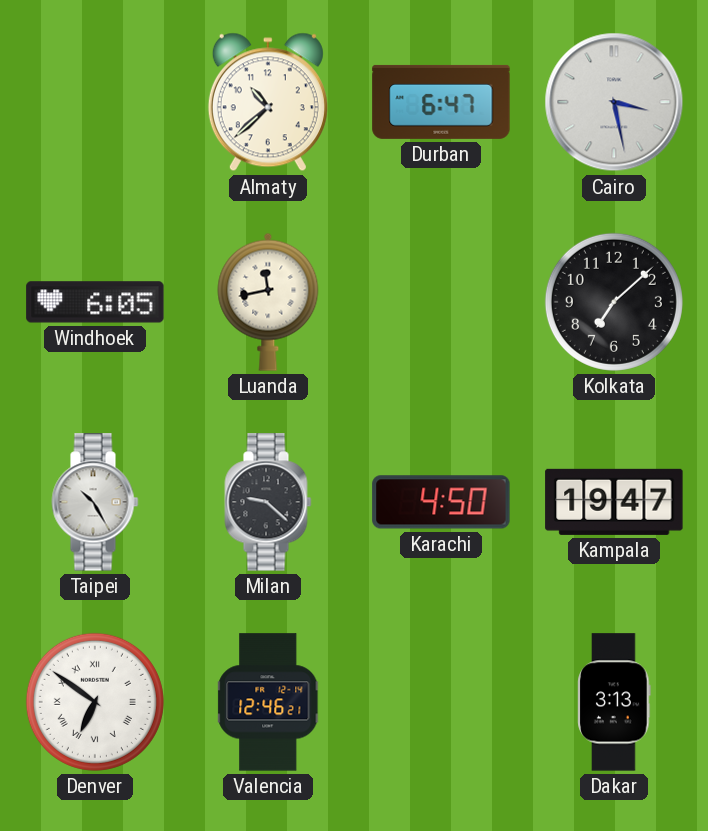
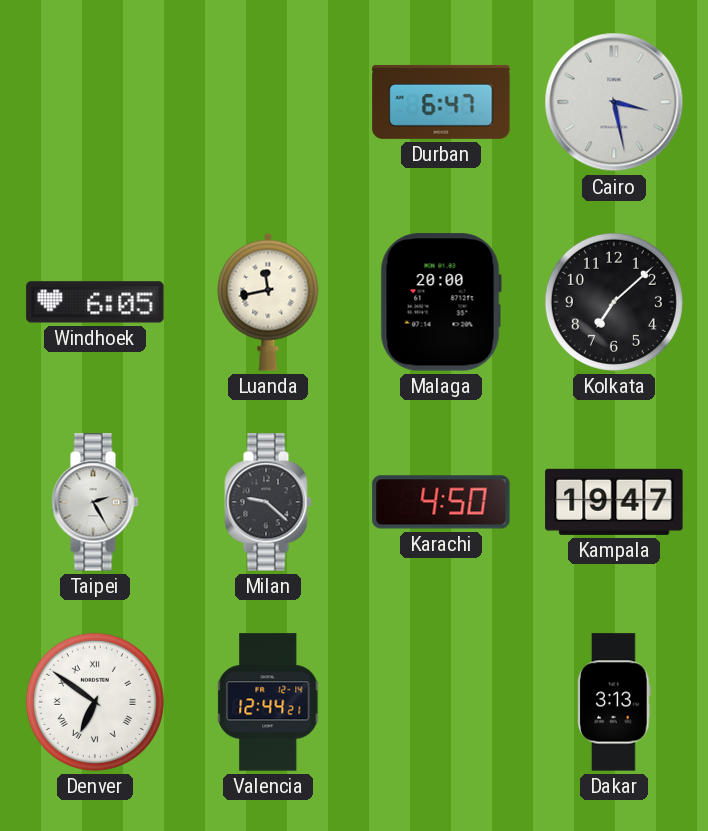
Almaty: 10:38 -> none (268, 102)
Malaga: none -> 20:00 (441, 302)
Taipei: 10:25 -> 2:25 (95, 502)
Valencia: 12:46 -> 12:44 (269, 702)
